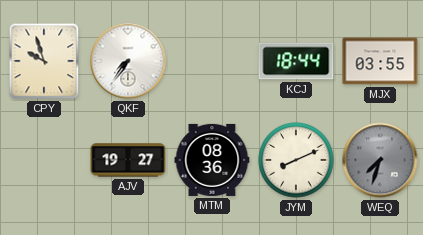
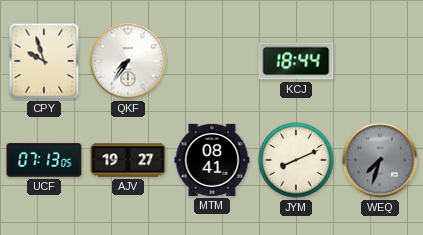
MJX: 03:55 -> none (380, 61)
UCF: none -> 07:13 (44, 160)
MTM: 08:36 -> 08:41 (212, 160)
